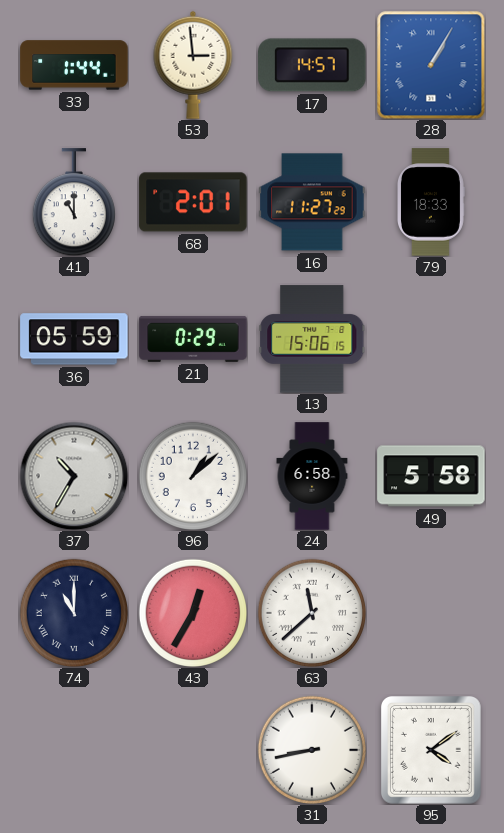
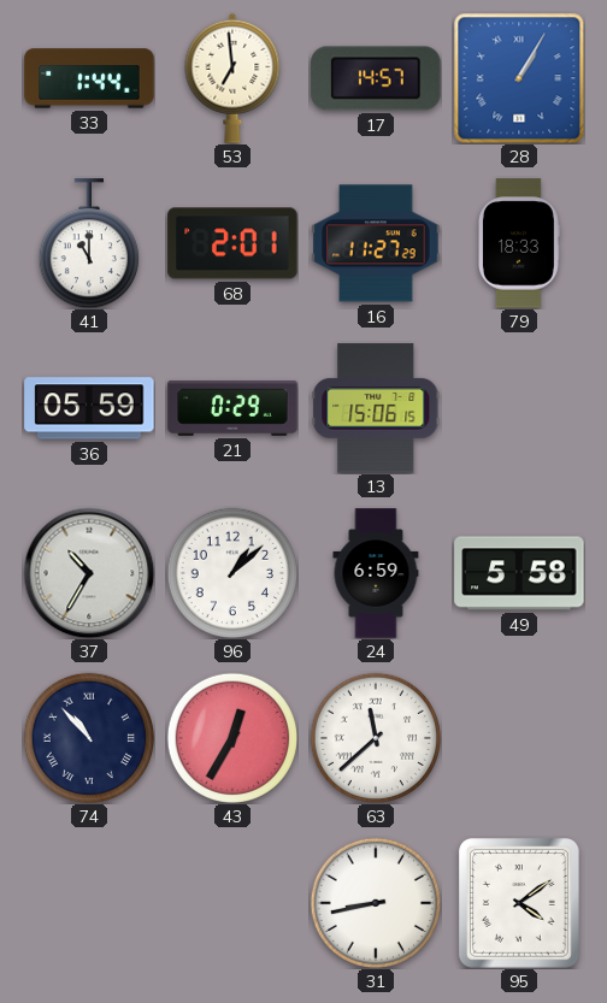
53: 2:59 -> 6:59 (232, 78)
24: 6:58 -> 6:59 (376, 573)
74: 11:00 -> 10:53 (88, 737)
